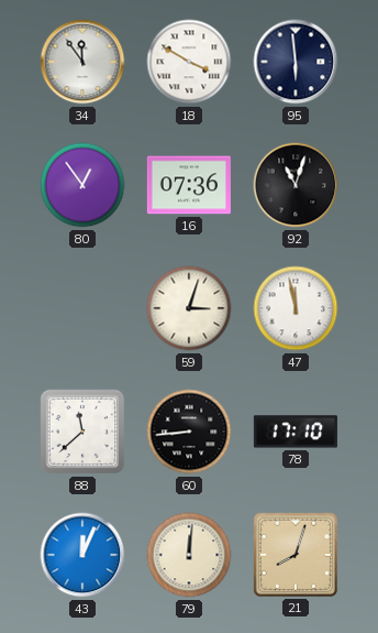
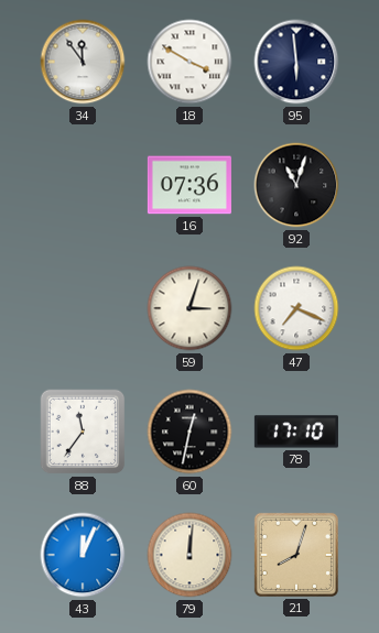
80: 12:54 -> none (82, 185)
47: 11:58 -> 7:19 (296, 308)
88: 11:38 -> 11:36 (83, 432)
60: 8:44 -> 12:32 (189, 432)
